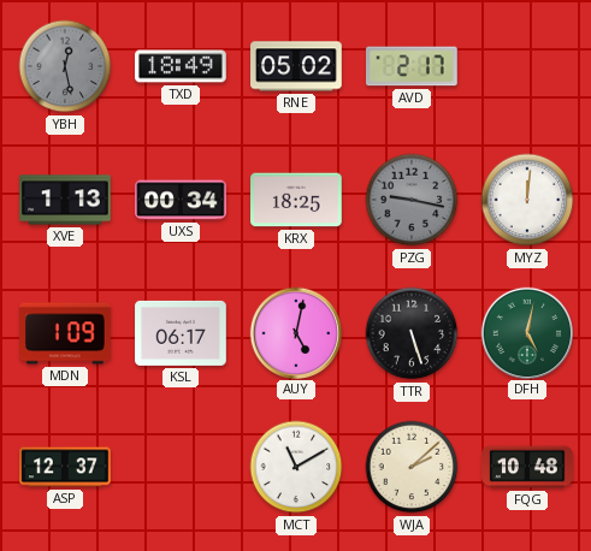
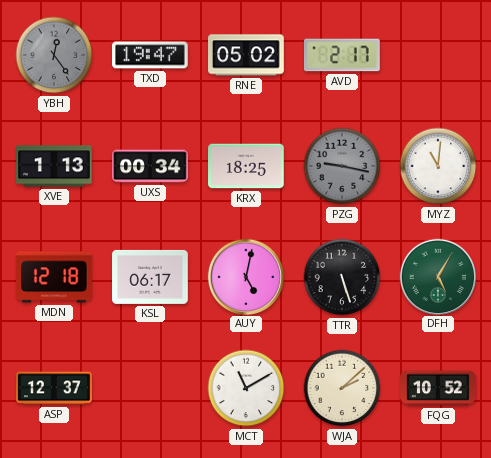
YBH: 12:28 -> 12:24 (54, 55)
TXD: 18:49 -> 19:47 (150, 55)
MYZ: 12:01 -> 11:01 (438, 166)
MDN: 1:09 -> 12:18 (55, 277)
DFH: 5:02 -> 5:05 (437, 276)
FQG: 10:48 -> 10:52 (438, 388)
